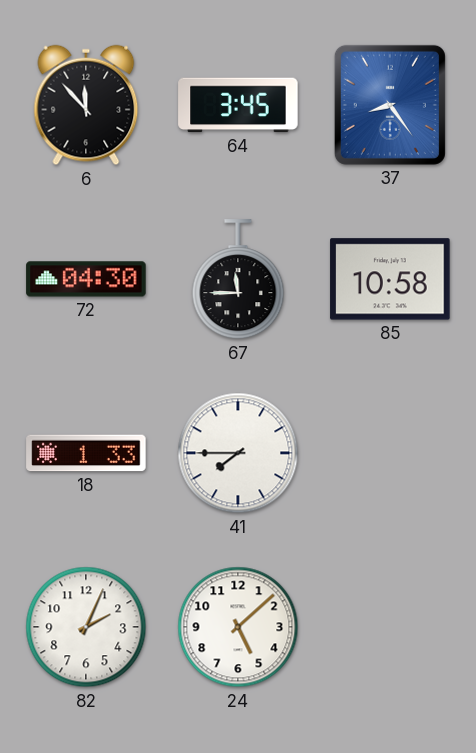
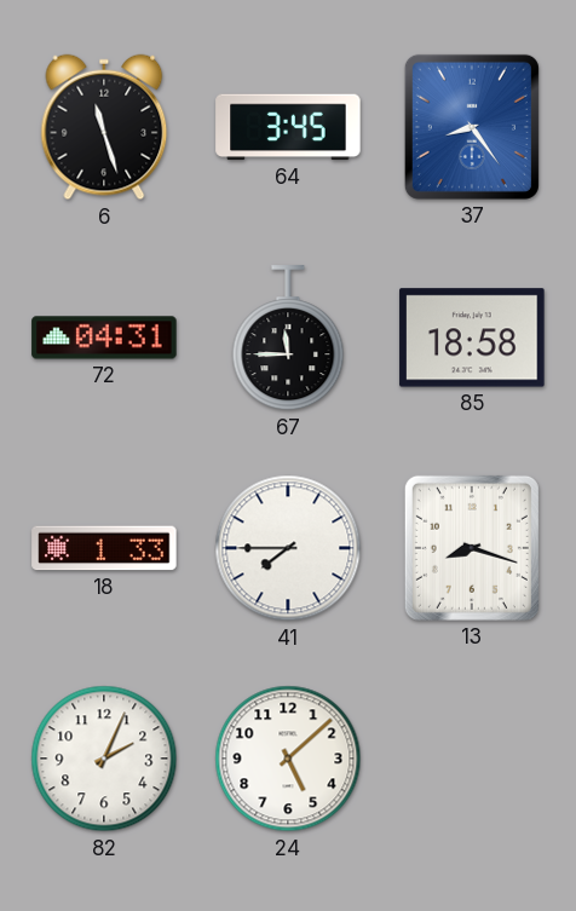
6: 11:53 -> 11:27 (104, 127)
72: 04:30 -> 04:31 (104, 338)
85: 10:58 -> 18:58 (472, 338)
13: none -> 8:18 (472, 548)
